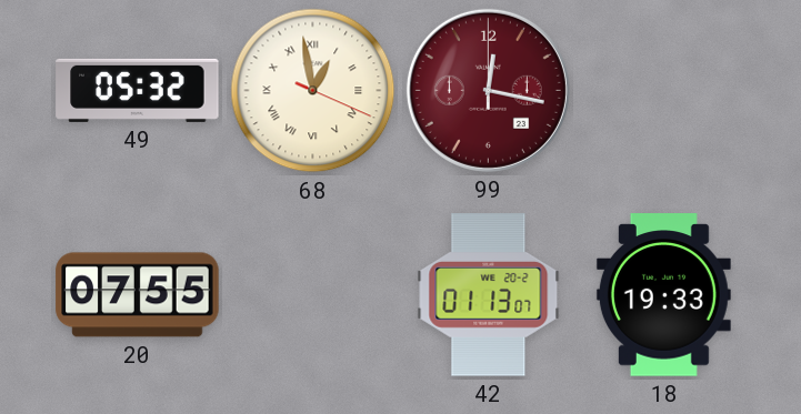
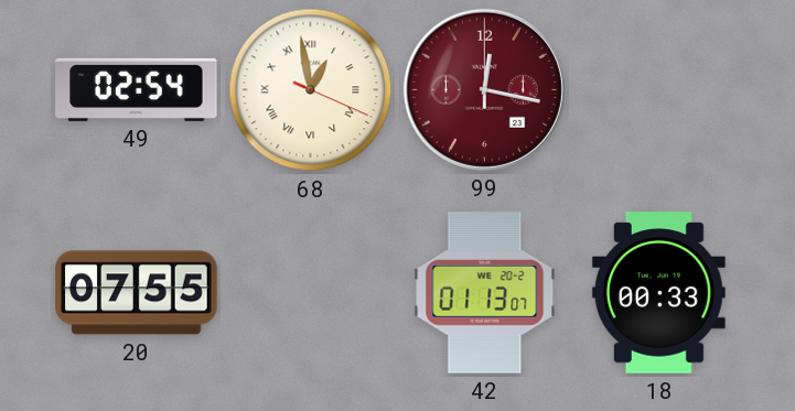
49: 05:32 -> 02:54 (137, 89)
18: 19:33 -> 00:33 (658, 293)
